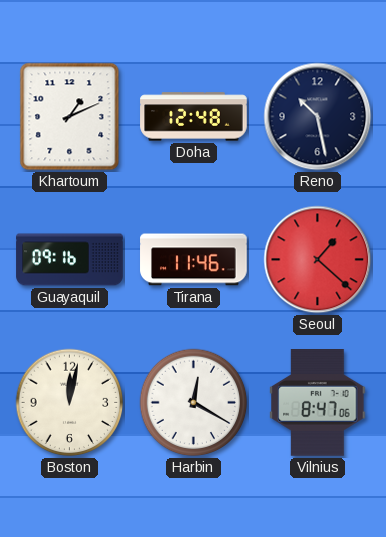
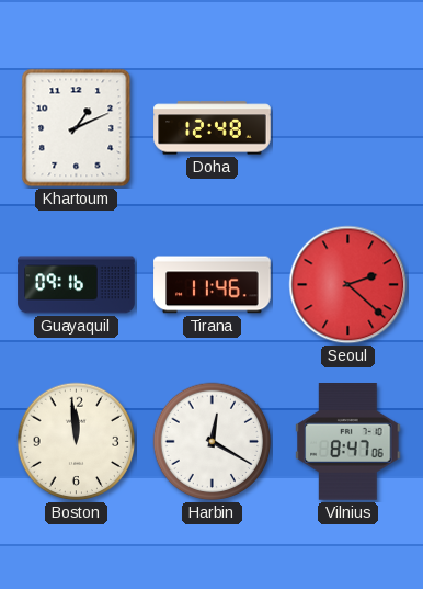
Reno: 10:28 -> none (318, 117)
Seoul: 1:22 -> 2:22 (348, 285)
Boston: 12:02 -> 11:59 (77, 442)
